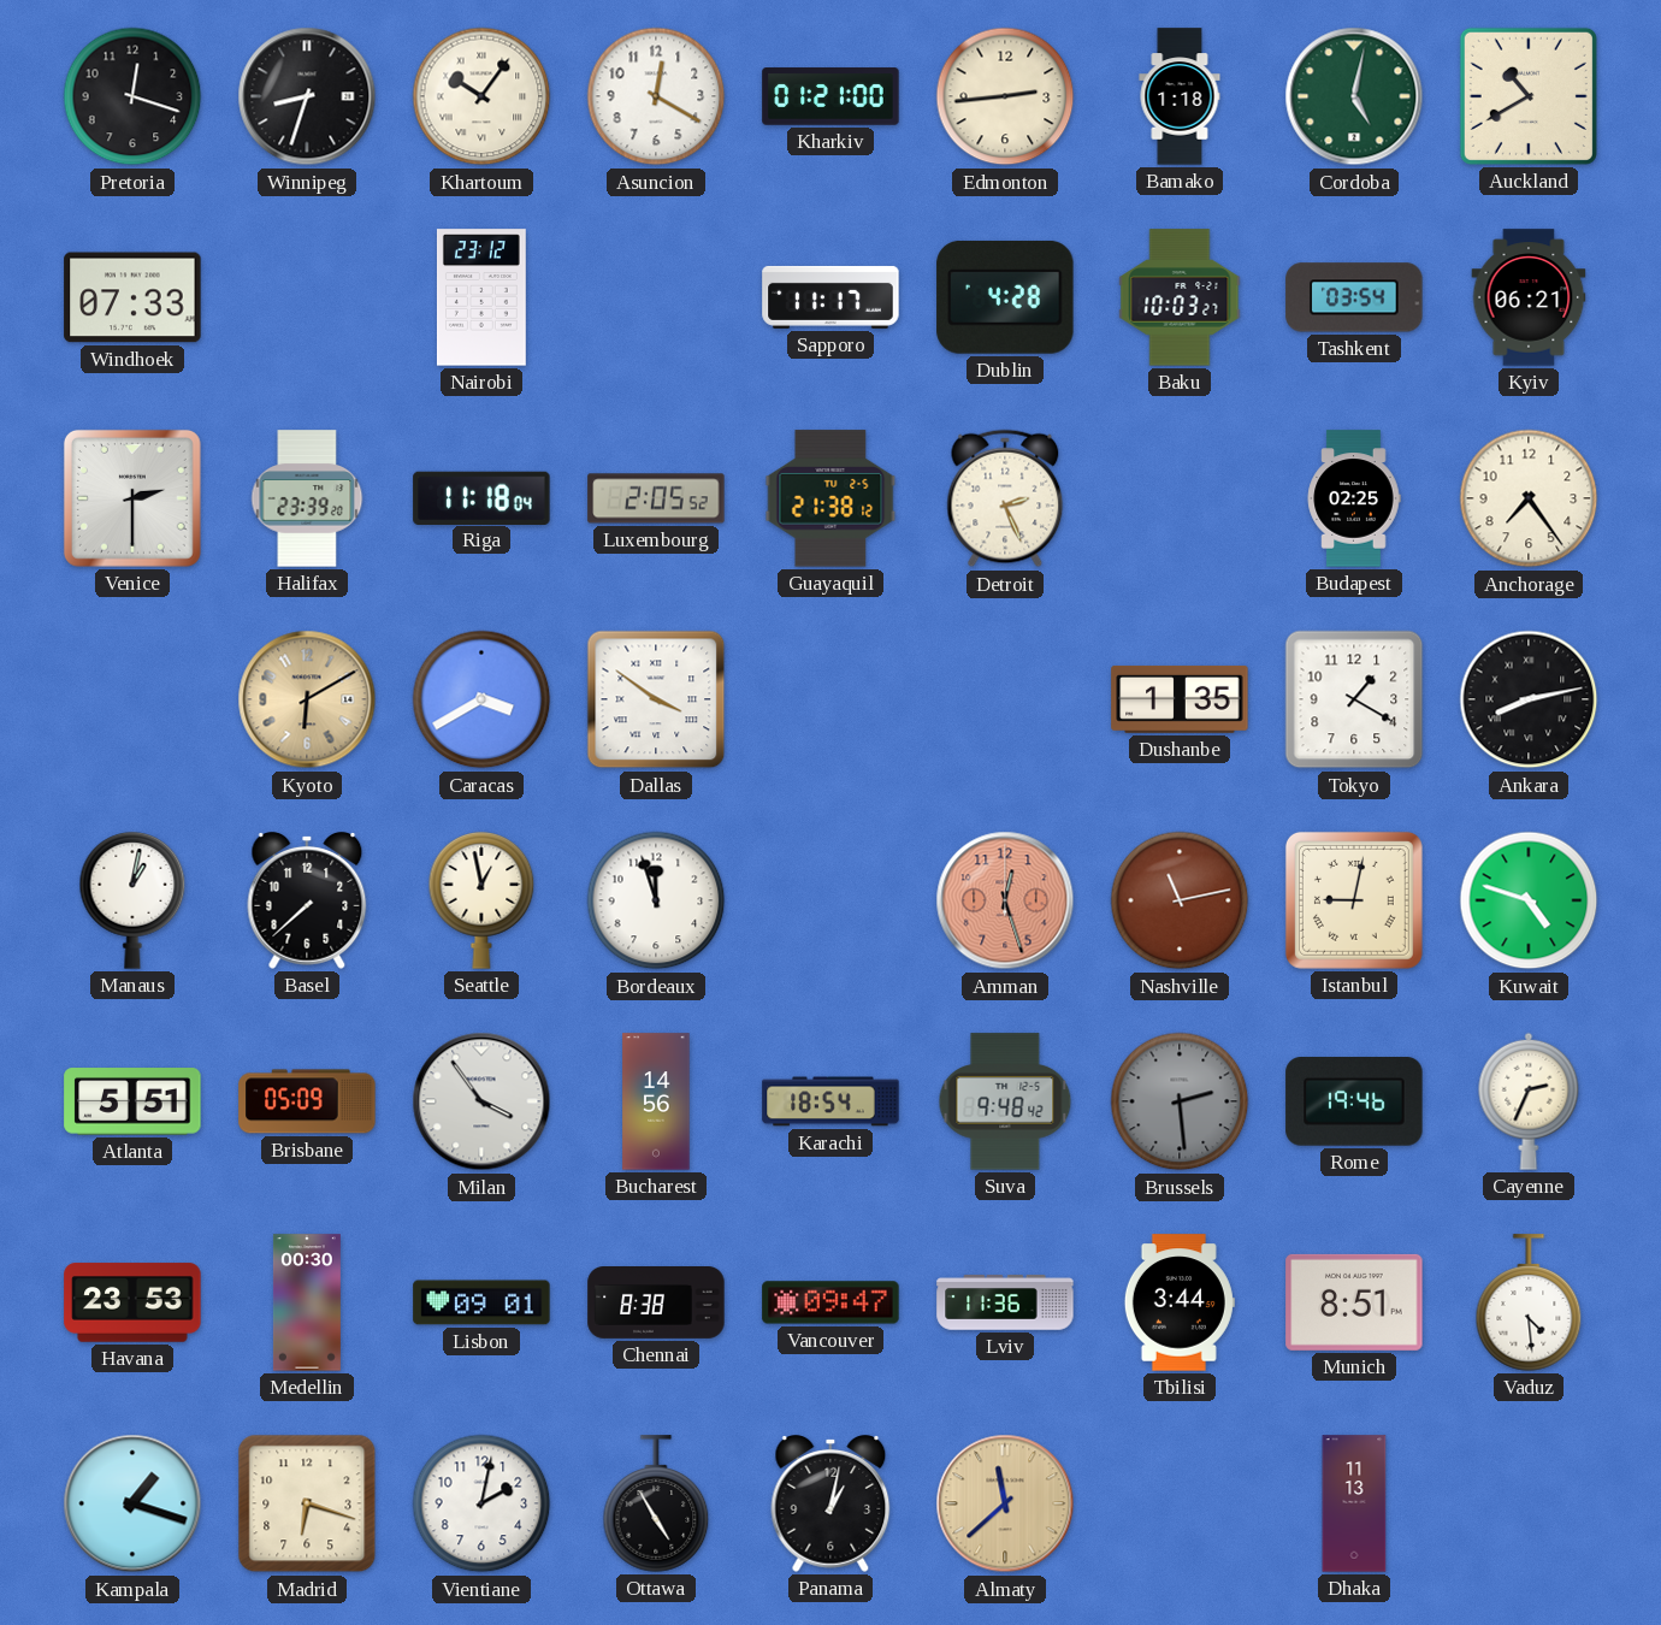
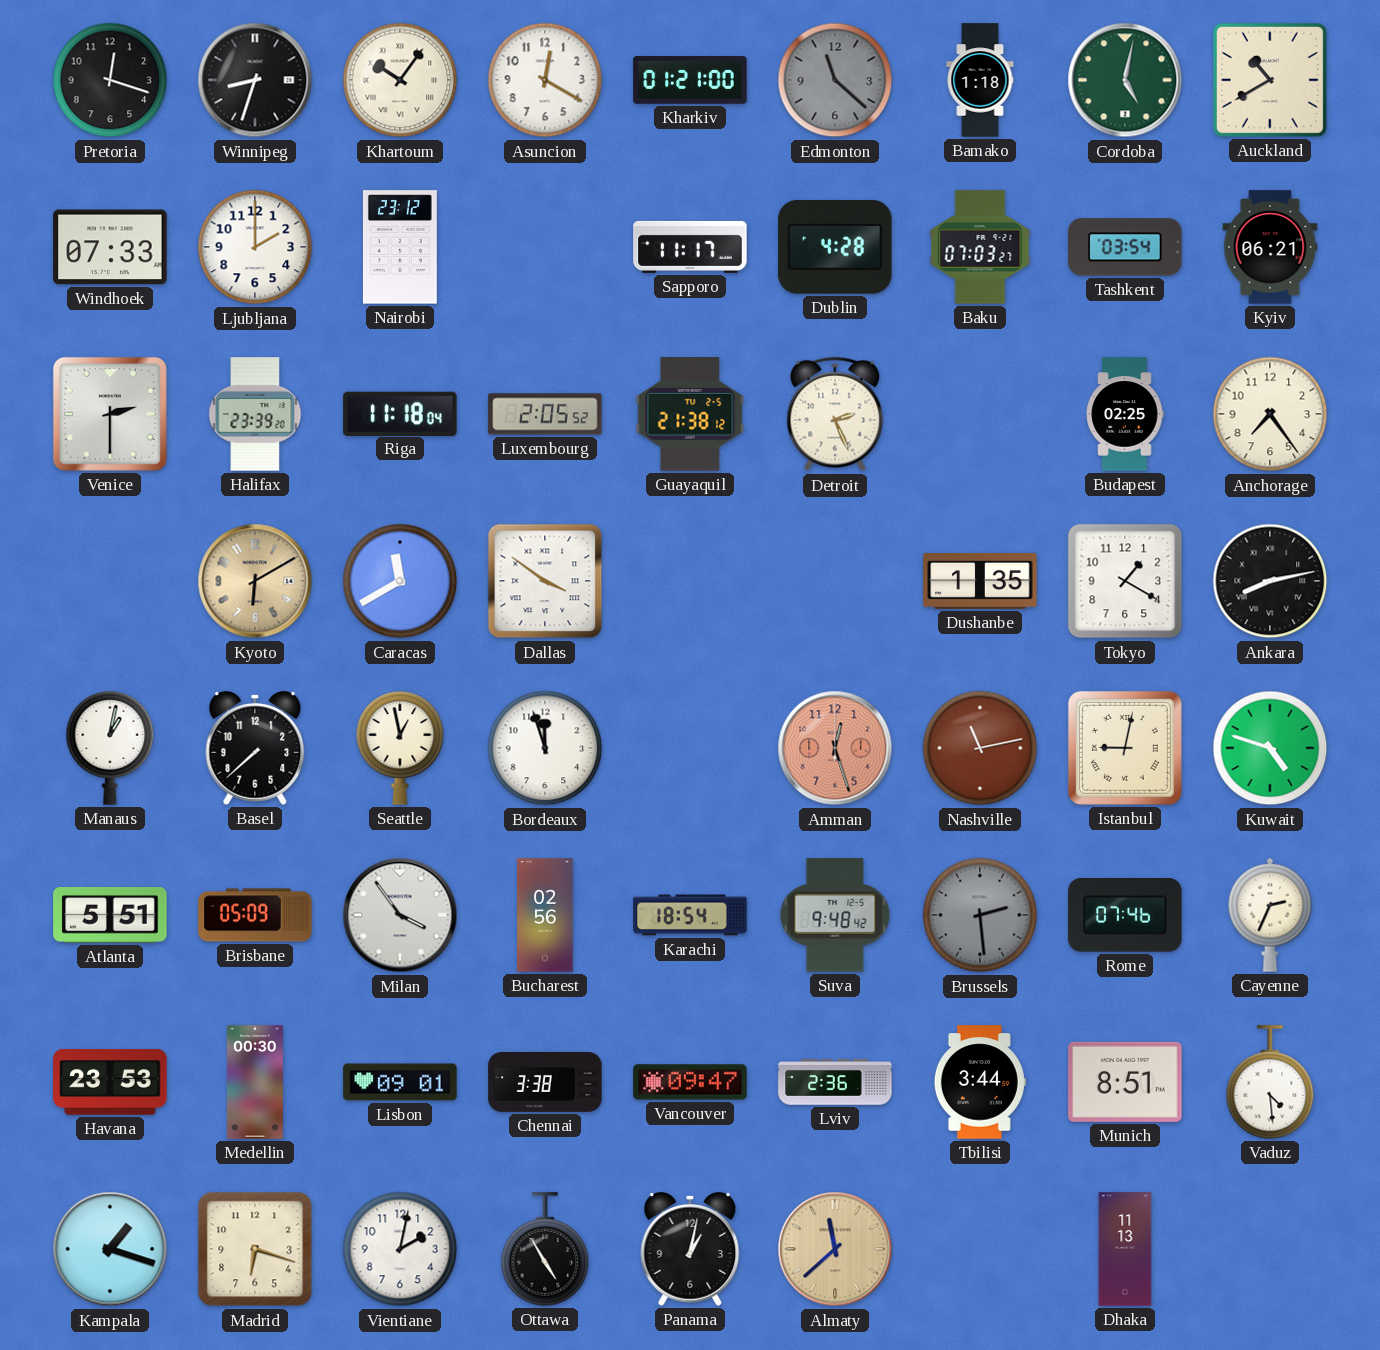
Edmonton: 2:44 -> 11:22 (835, 80)
Edmonton dial: cream -> grey (835, 80)
Ljubljana: none -> 2:00 (255, 247)
Baku: 10:03 -> 07:03 (980, 247)
Caracas: 3:40 -> 11:40 (400, 581)
Bucharest: 14:56 -> 02:56 (545, 915)
Rome: 19:46 -> 07:46 (1125, 915)
Chennai: 8:38 -> 3:38 (545, 1083)
Lviv: 11:36 -> 2:36 (835, 1082)
